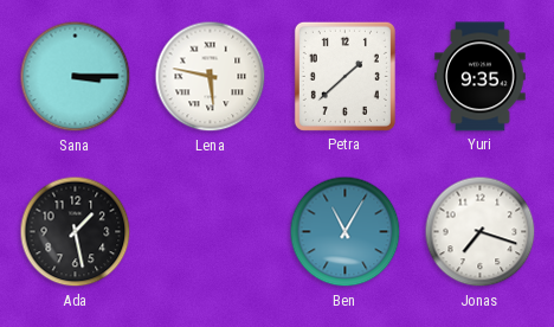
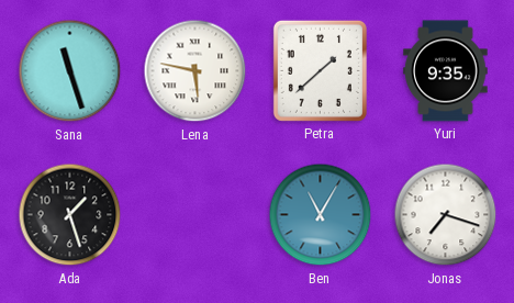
Sana: 3:15 -> 11:27 (70, 71)
Ada: 1:28 -> 1:27 (70, 215)
